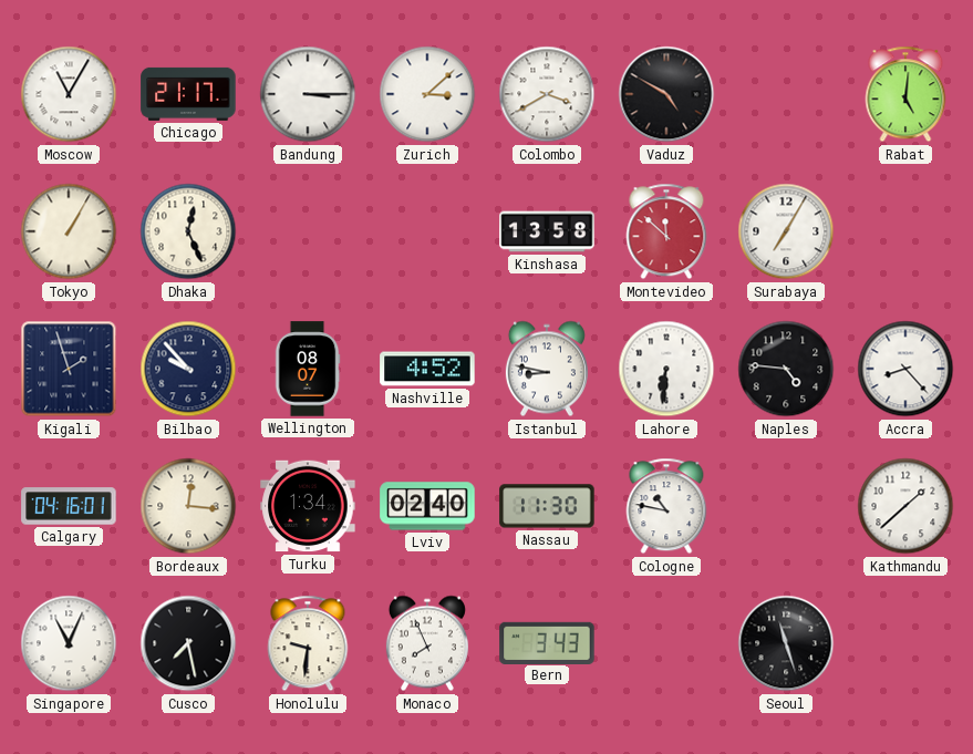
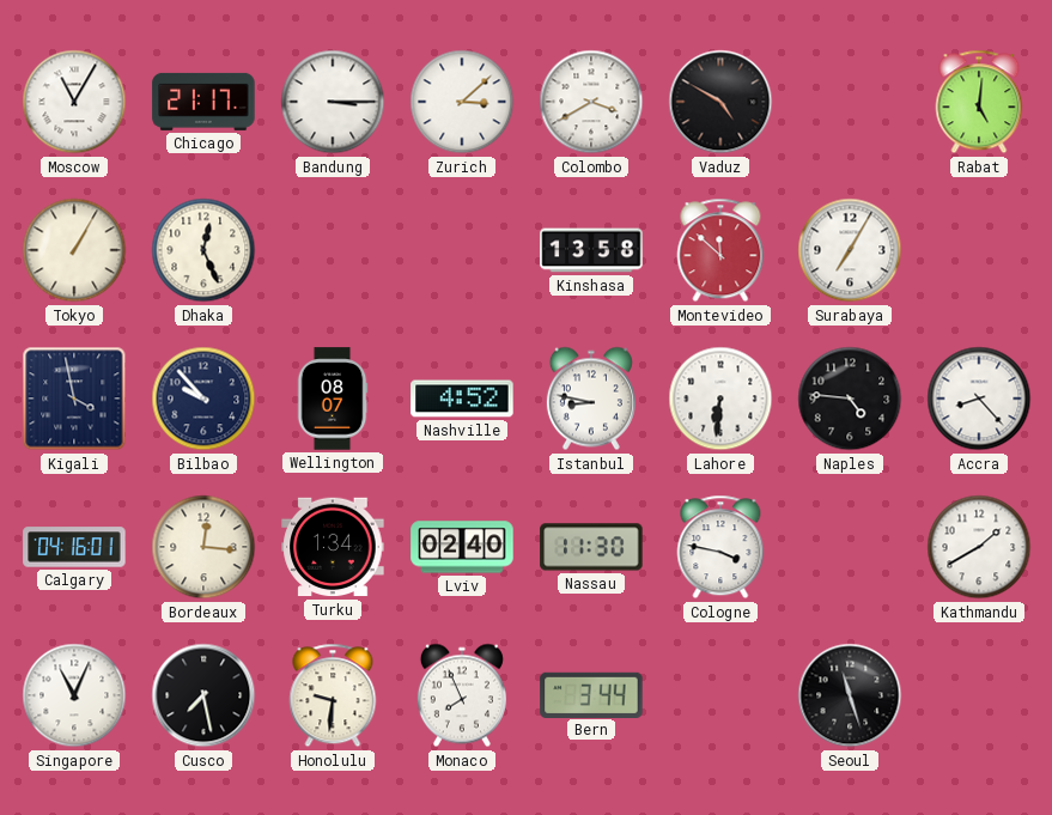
Kigali: 1:57 -> 3:58 (74, 399)
Cologne: 10:47 -> 3:47 (720, 547)
Kathmandu: 1:38 -> 1:40 (979, 547)
Bern: 3:43 -> 3:44 (591, 694)
